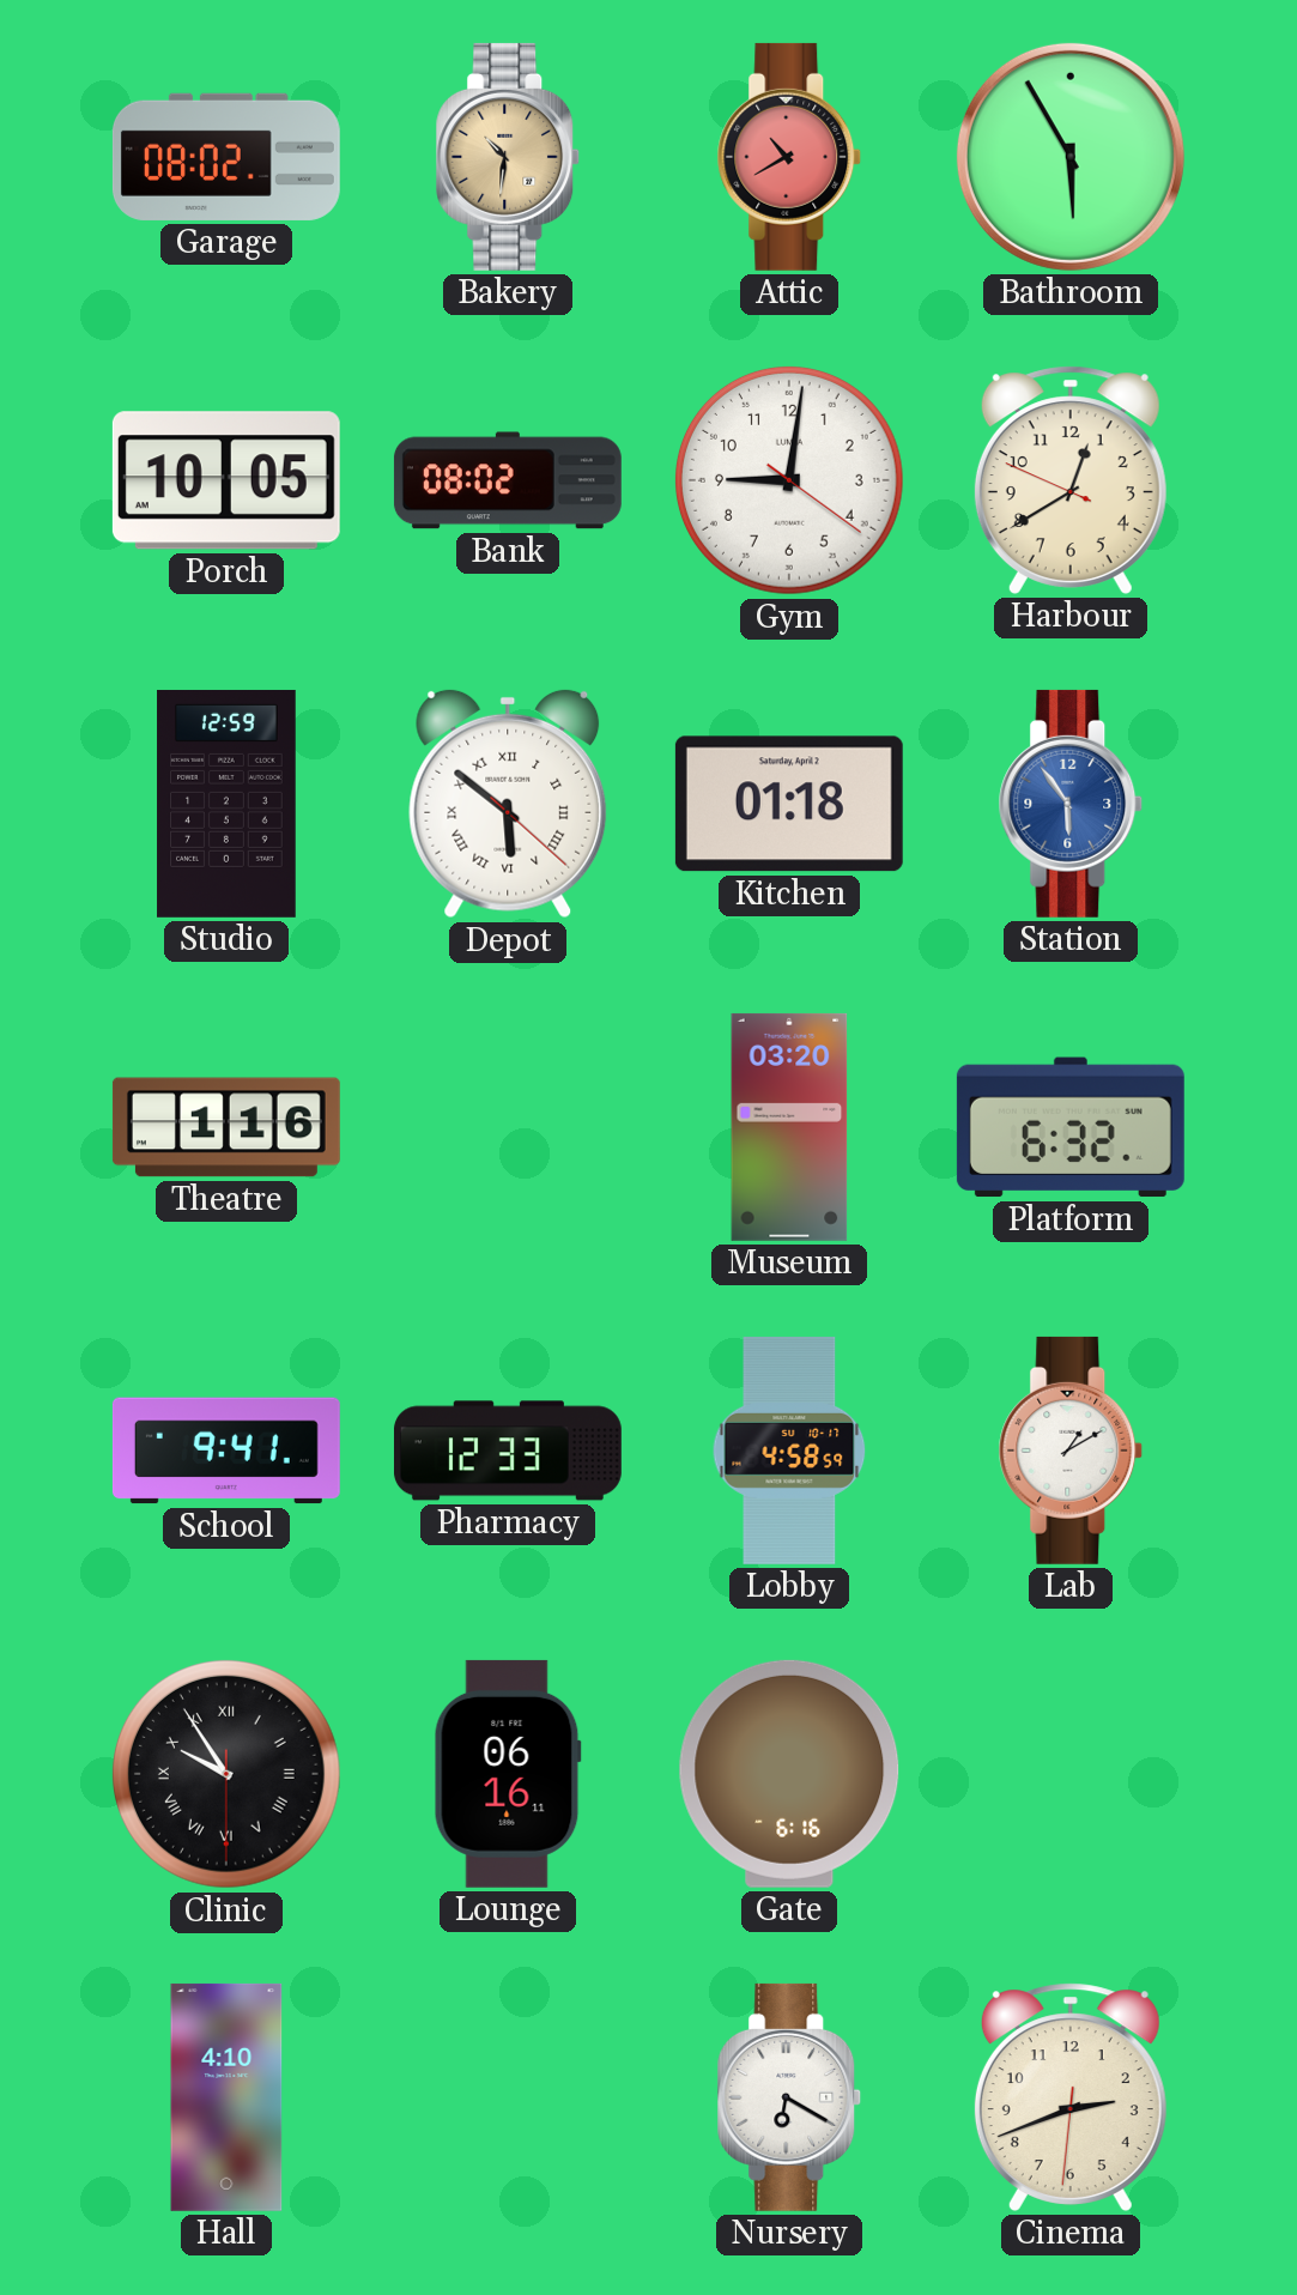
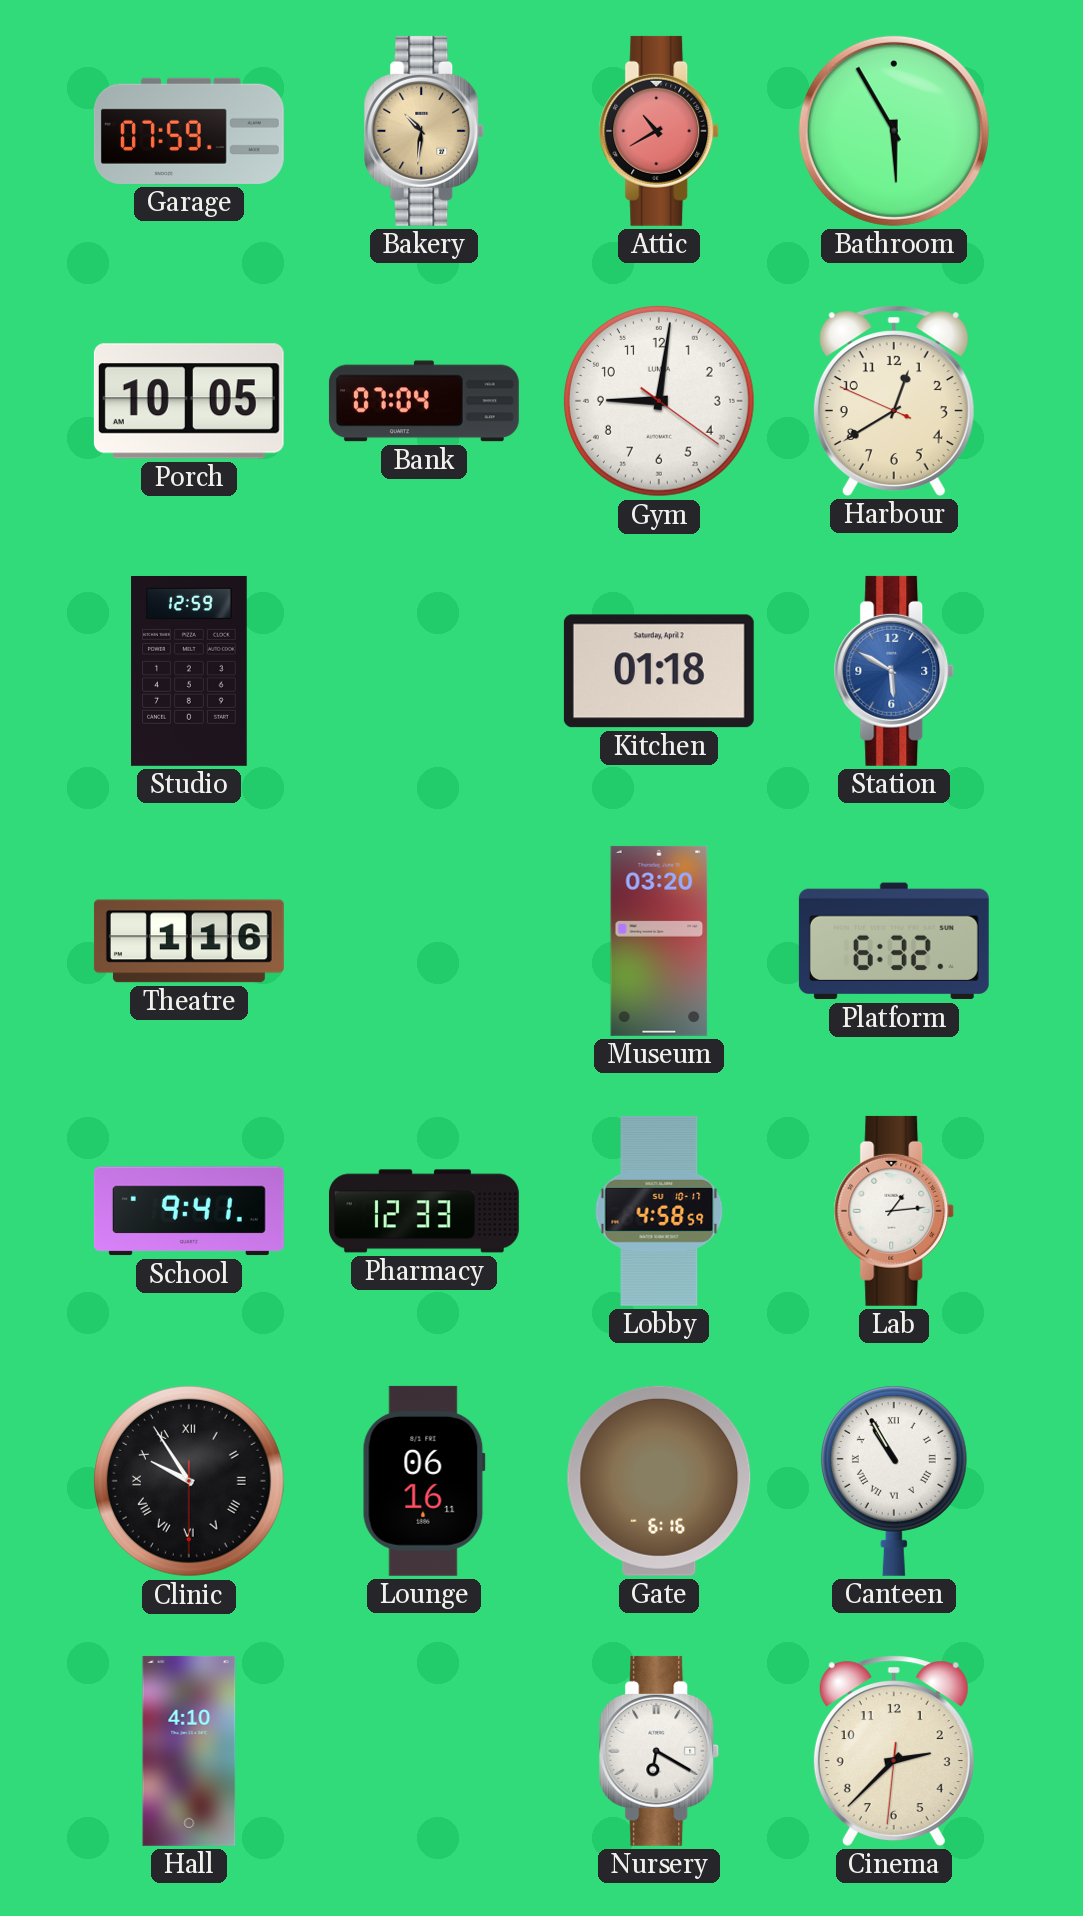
Garage: 08:02 -> 07:59 (189, 131)
Bank: 08:02 -> 07:04 (424, 401)
Depot: 5:51 -> none (508, 804)
Station: 5:54 -> 5:50 (894, 671)
Lab: 1:10 -> 1:14 (894, 1211)
Canteen: none -> 10:55 (894, 1481)
Cinema: 2:41 -> 2:37 (894, 1751)
